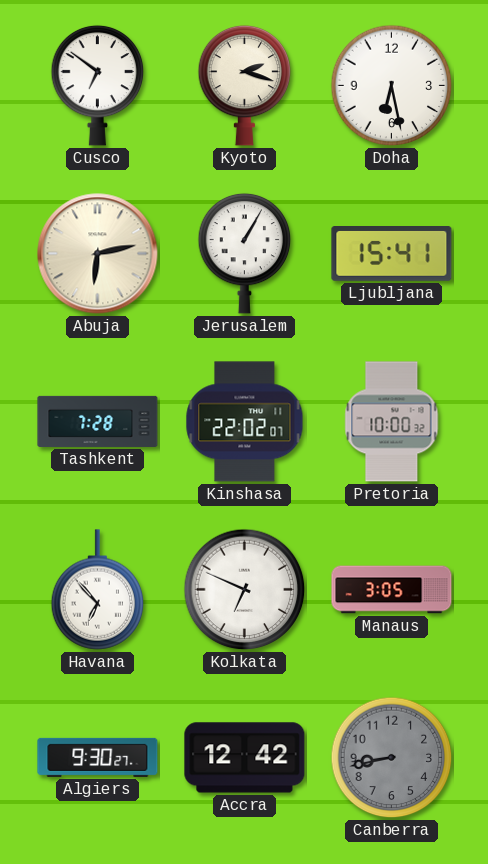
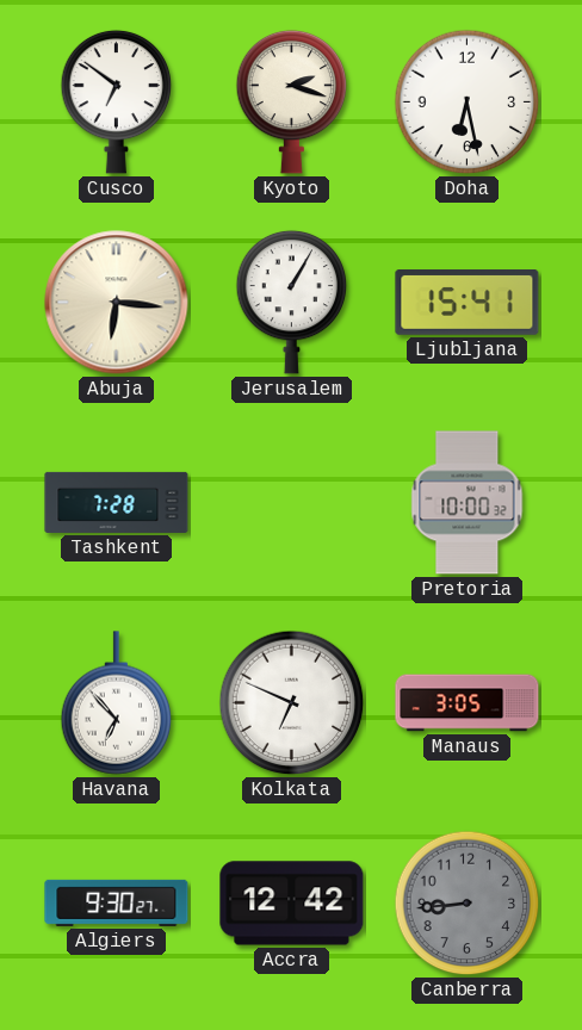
Abuja: 6:13 -> 6:16 (117, 303)
Kinshasa: 22:02 -> none (245, 422)
Canberra: 8:43 -> 8:44 (468, 904)
